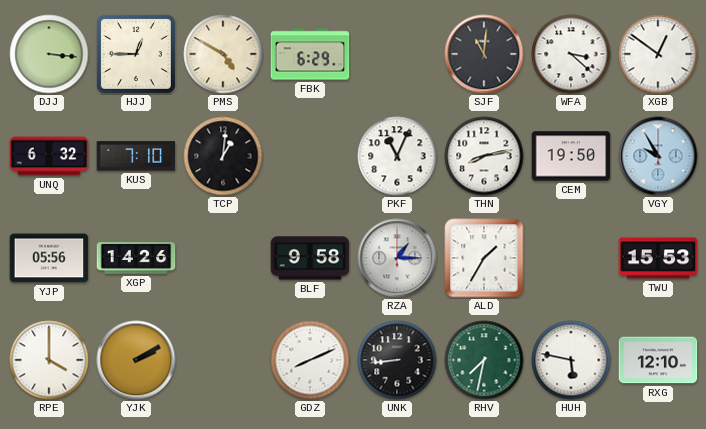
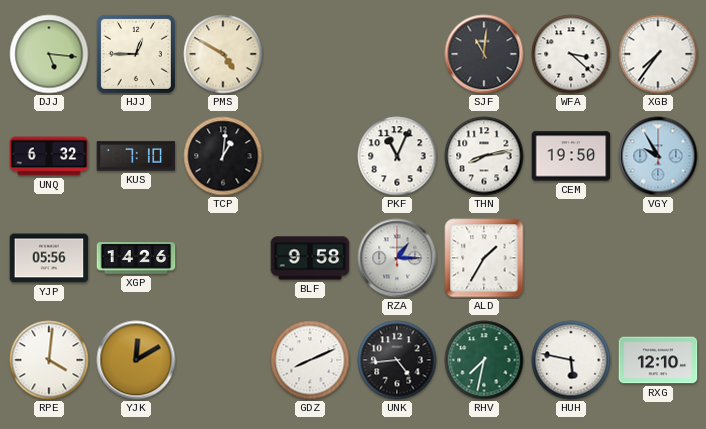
DJJ: 3:16 -> 5:16 (49, 54)
FBK: 6:29 -> none (310, 54)
XGB: 12:51 -> 7:36 (658, 54)
TWU: 15:53 -> none (658, 258)
RPE: 4:00 -> 4:01 (49, 360)
YJK: 2:10 -> 12:10 (136, 360)
UNK: 8:44 -> 4:44 (397, 360)
